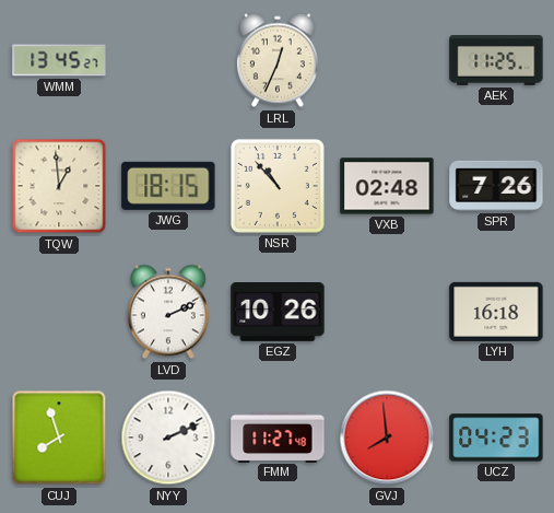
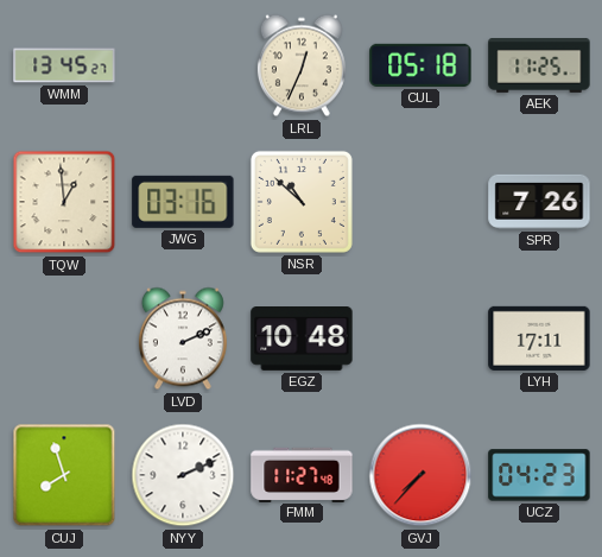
CUL: none -> 05:18 (420, 65)
JWG: 18:15 -> 03:16 (183, 202)
NSR: 10:53 -> 10:52 (302, 202)
VXB: 02:48 -> none (387, 186)
EGZ: 10:26 -> 10:48 (302, 340)
LYH: 16:18 -> 17:11 (539, 338)
GVJ: 7:59 -> 7:37 (420, 475)
